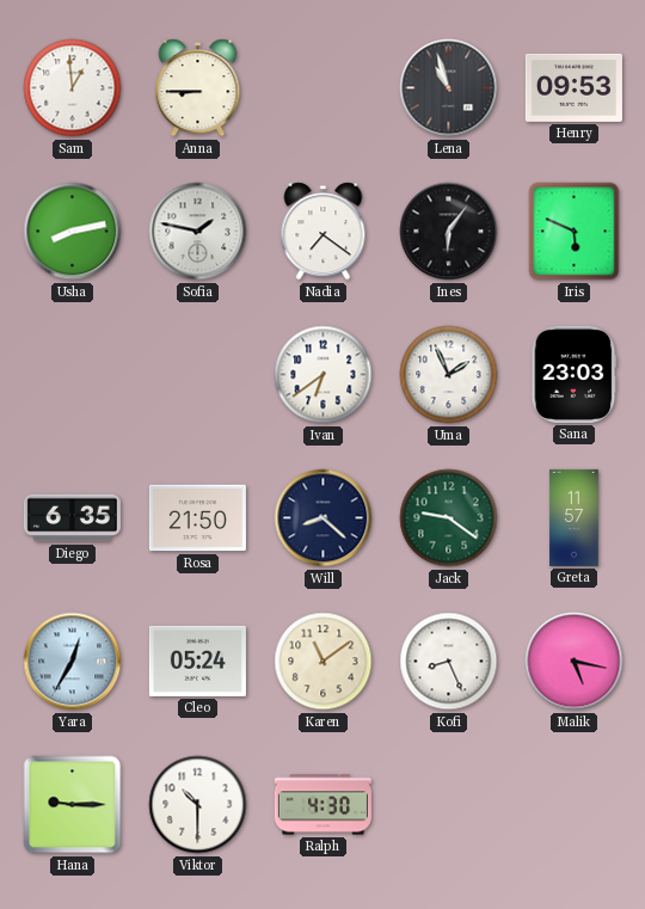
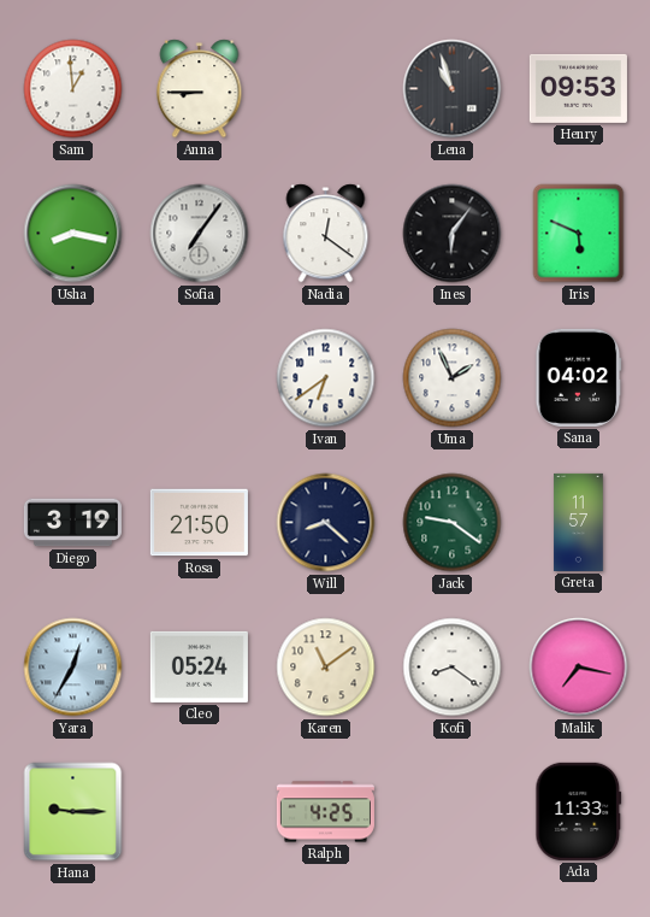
Usha: 8:13 -> 8:17 (73, 234)
Sofia: 1:47 -> 7:06 (200, 234)
Nadia: 7:21 -> 12:21 (326, 234)
Sana: 23:03 -> 04:02 (579, 377)
Diego: 6:35 -> 3:19 (72, 523)
Kofi: 8:26 -> 8:21 (453, 668)
Malik: 5:17 -> 7:17 (579, 668)
Viktor: 10:30 -> none (198, 805)
Ralph: 4:30 -> 4:25 (325, 812)
Ada: none -> 11:33 (579, 811)
